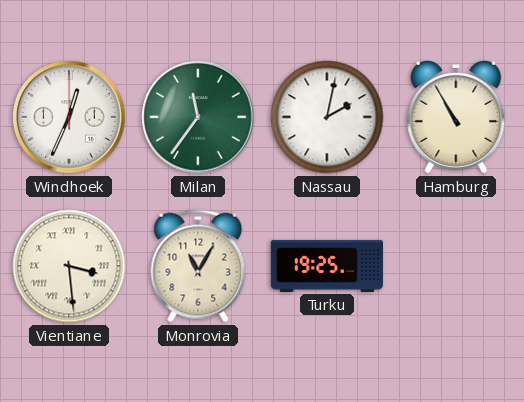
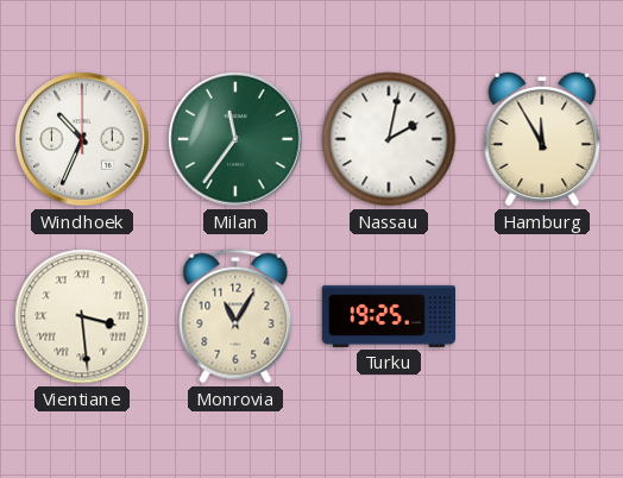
Windhoek: 12:34 -> 10:34 (82, 139)
Hamburg: 10:55 -> 11:55 (542, 139)
